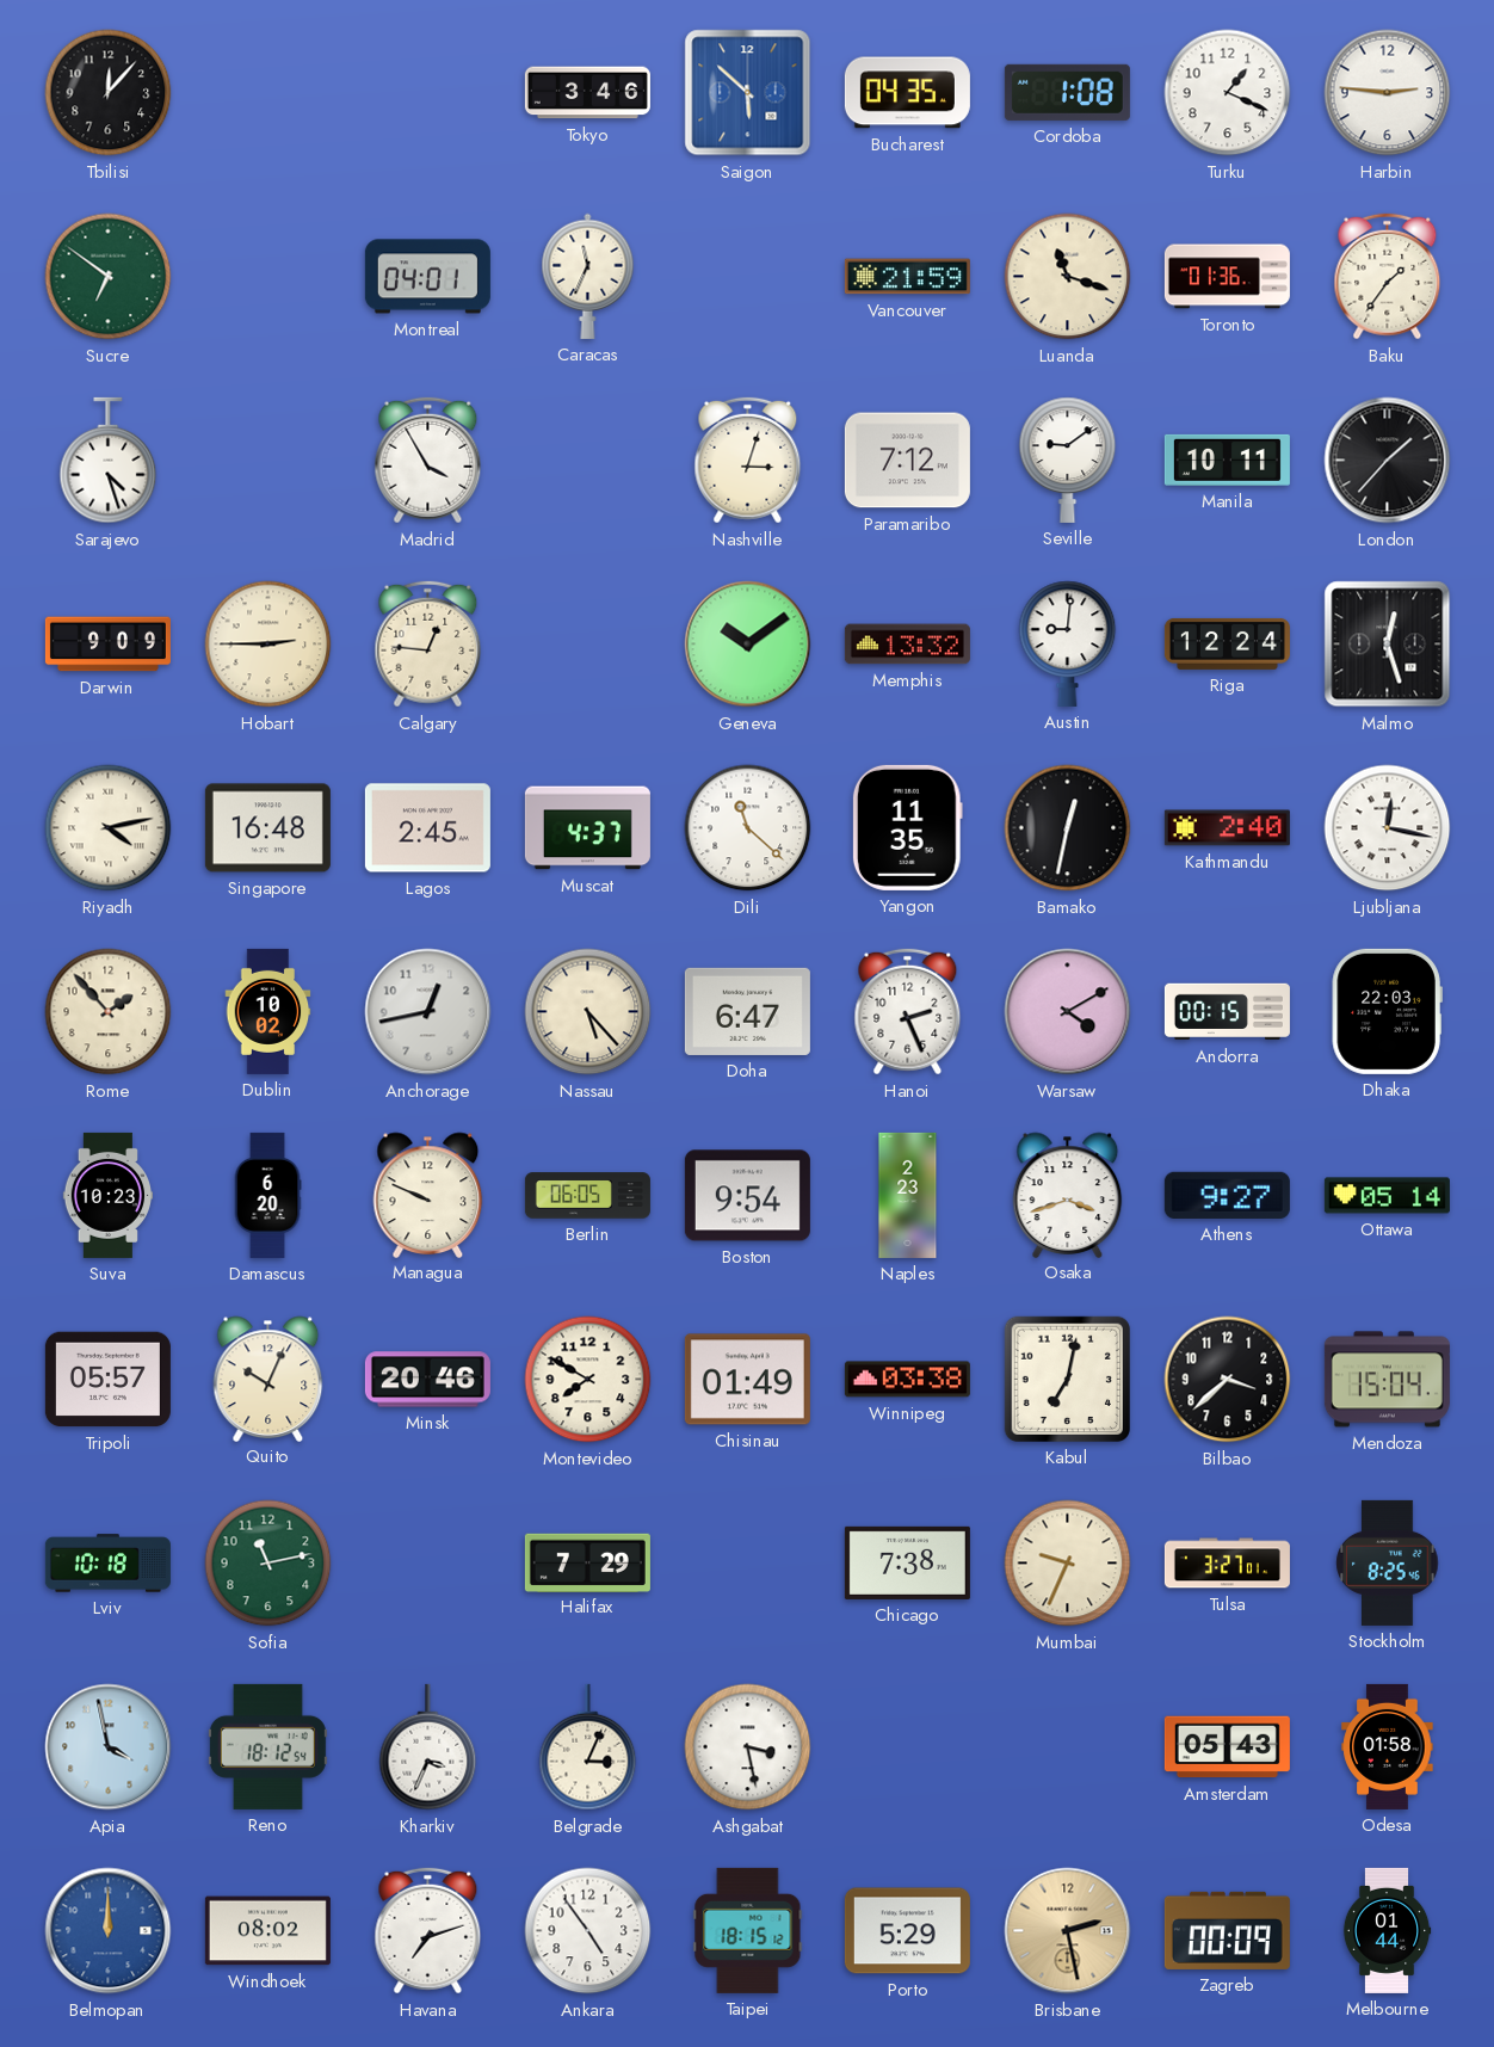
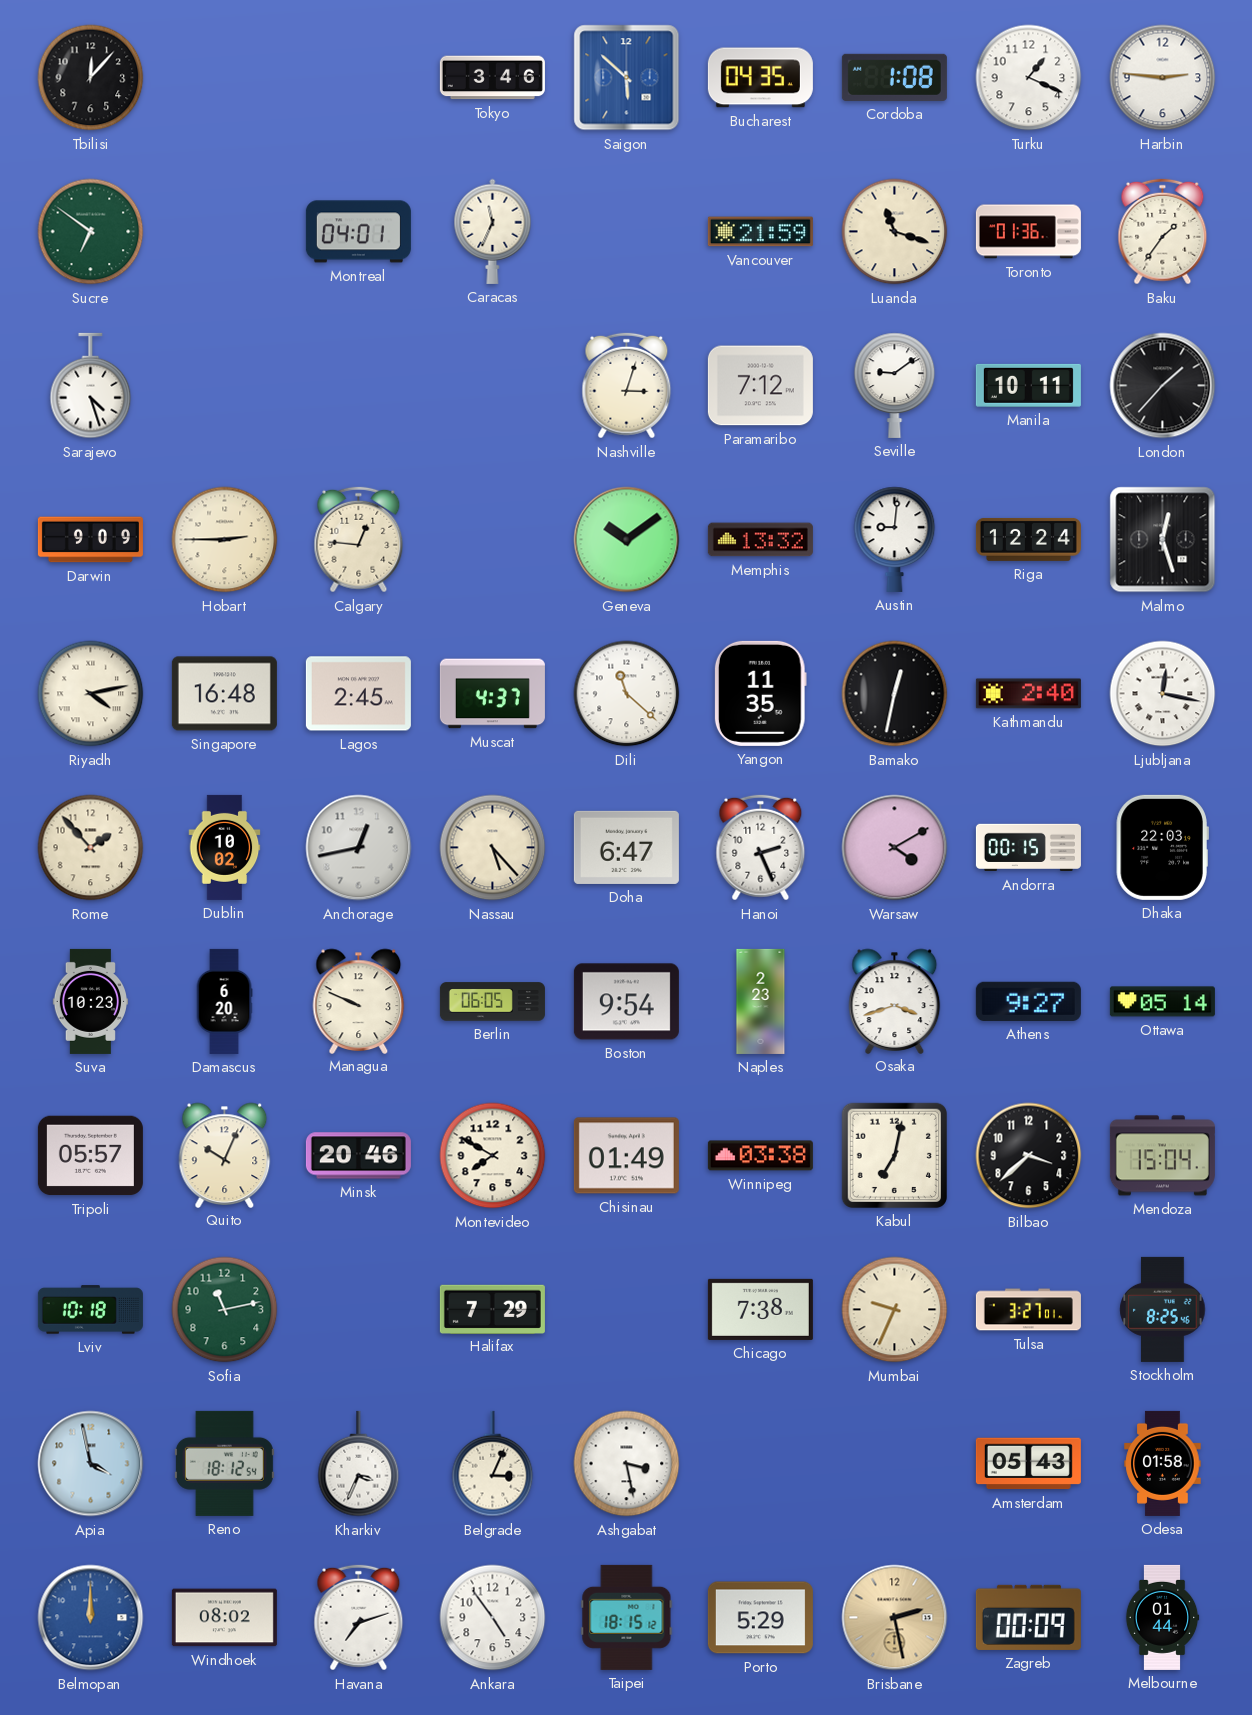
Madrid: 3:55 -> none (428, 461)
